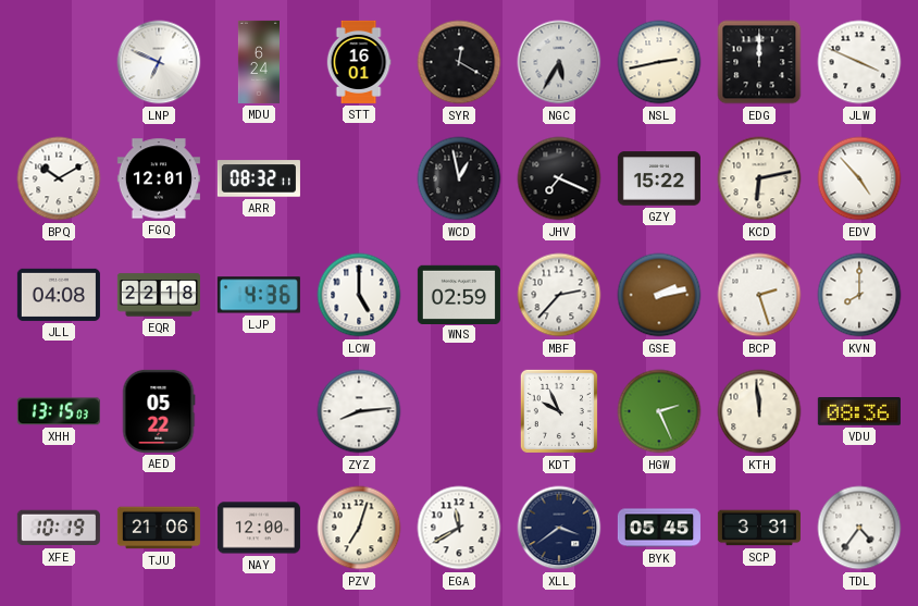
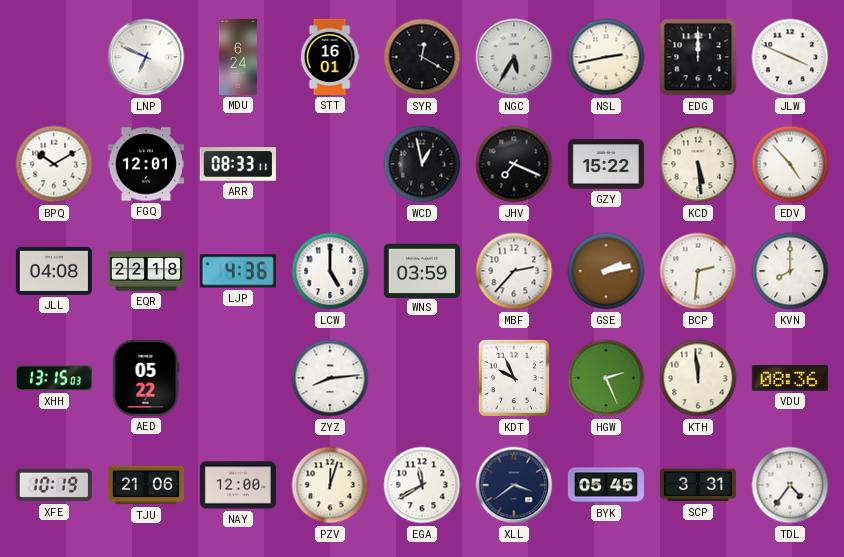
ARR: 08:32 -> 08:33 (238, 164)
KCD: 6:13 -> 5:29 (698, 164)
WNS: 02:59 -> 03:59 (422, 270)
BCP: 2:27 -> 2:31 (698, 271)
PZV: 7:03 -> 12:03 (330, 485)
